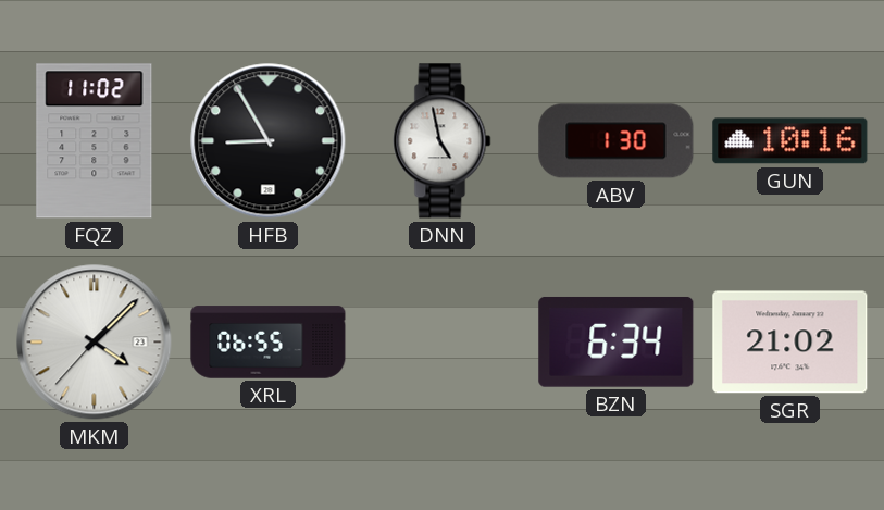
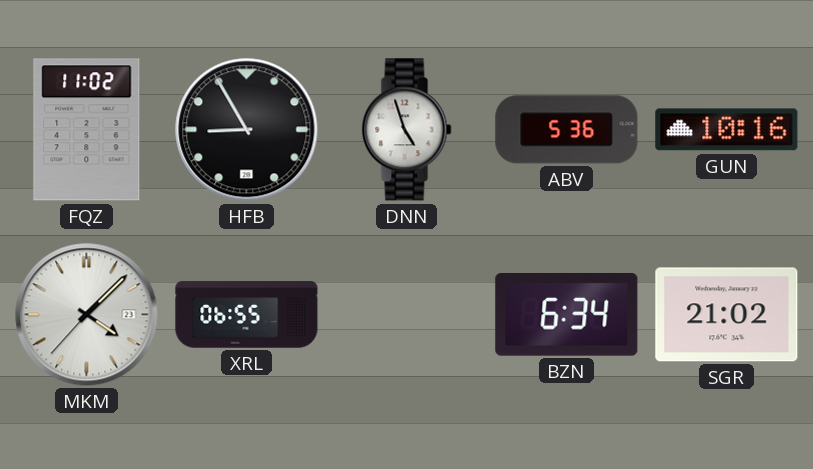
DNN: 4:58 -> 4:57 (407, 130)
ABV: 1:30 -> 5:36 (567, 130)
